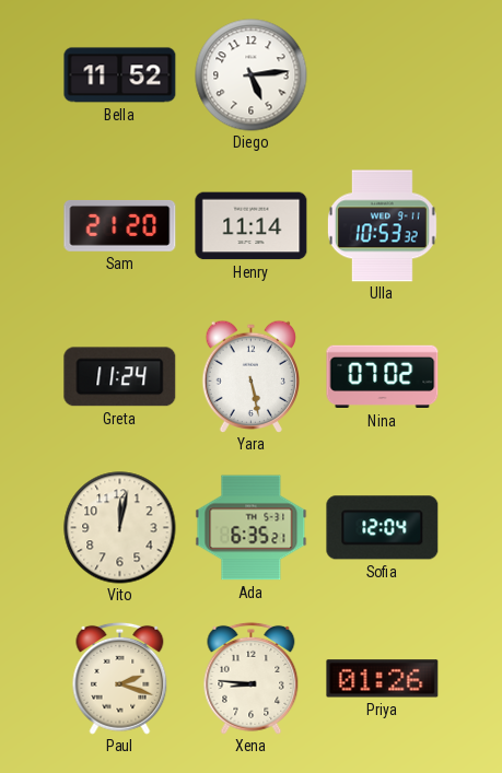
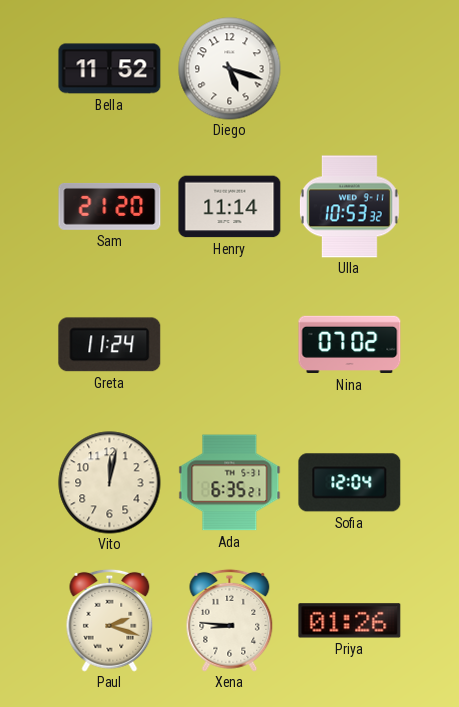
Diego: 5:14 -> 5:18 (230, 69)
Yara: 5:28 -> none (250, 376)
